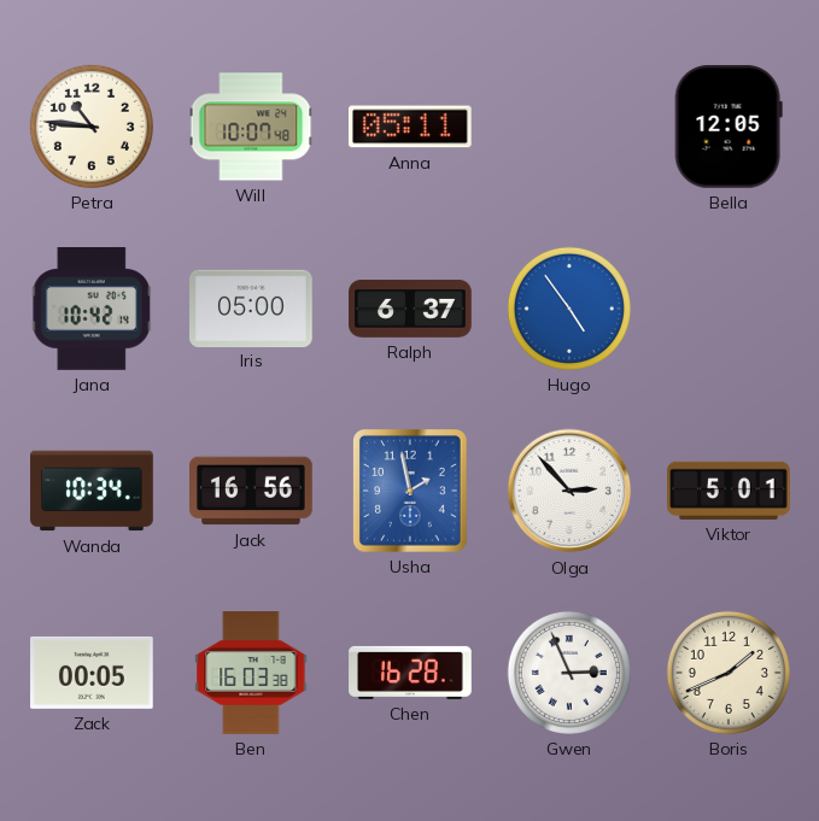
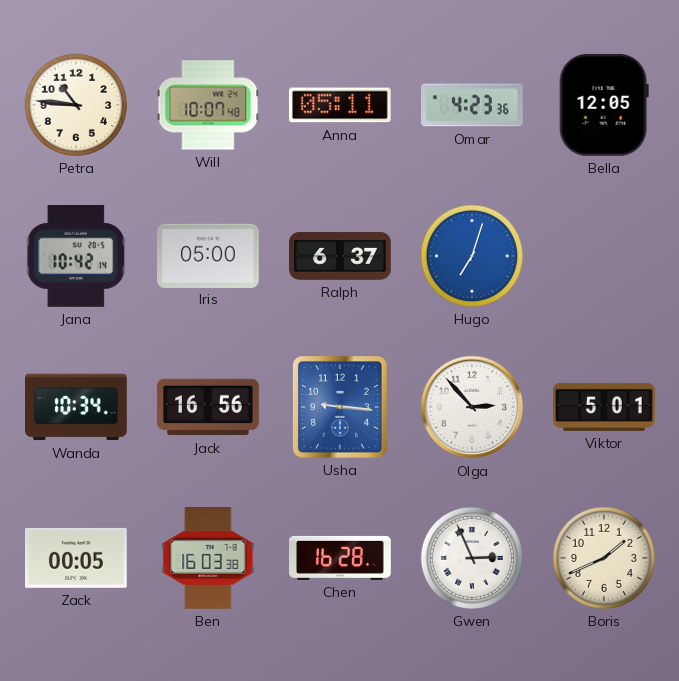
Omar: none -> 4:23 (473, 105)
Hugo: 4:54 -> 7:03 (472, 256)
Usha: 1:58 -> 9:16 (341, 408)
